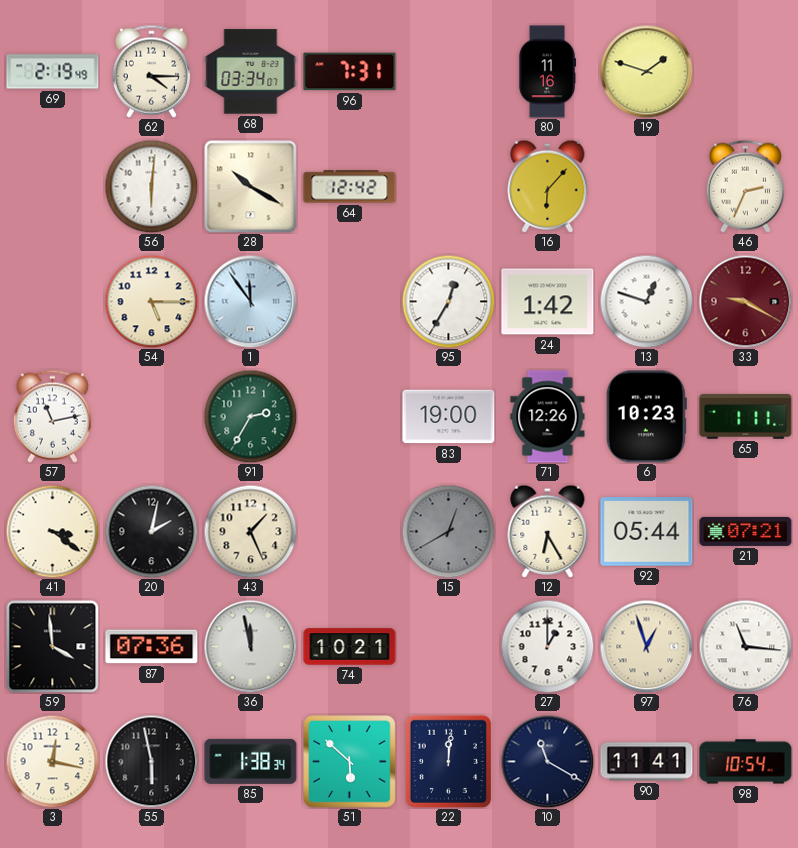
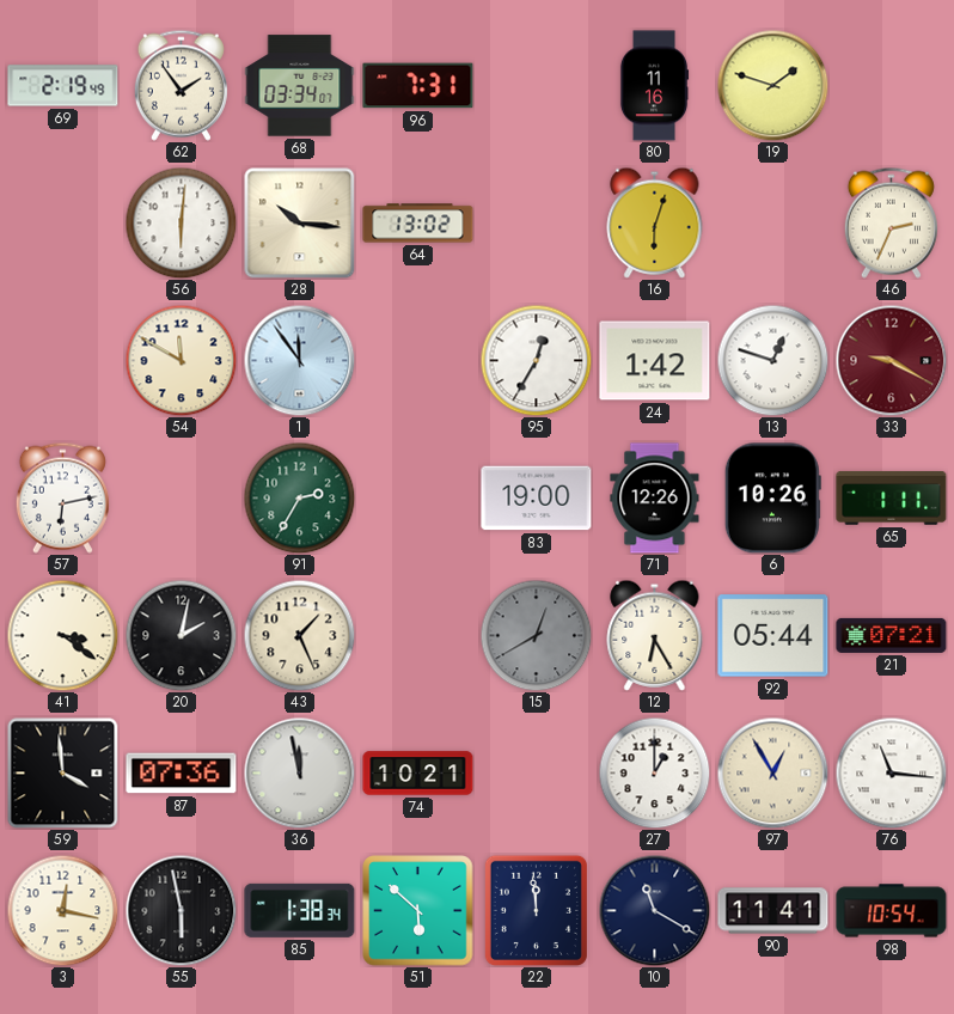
62: 4:15 -> 1:54 (181, 85)
28: 10:20 -> 10:16 (299, 222)
64: 12:42 -> 13:02 (418, 224)
16: 6:07 -> 6:03 (655, 222)
54: 5:15 -> 11:50 (181, 360)
57: 11:13 -> 6:13 (62, 497)
6: 10:23 -> 10:26 (772, 499)
97: 12:57 -> 12:55 (772, 772)
22: 12:01 -> 11:59 (536, 910)
